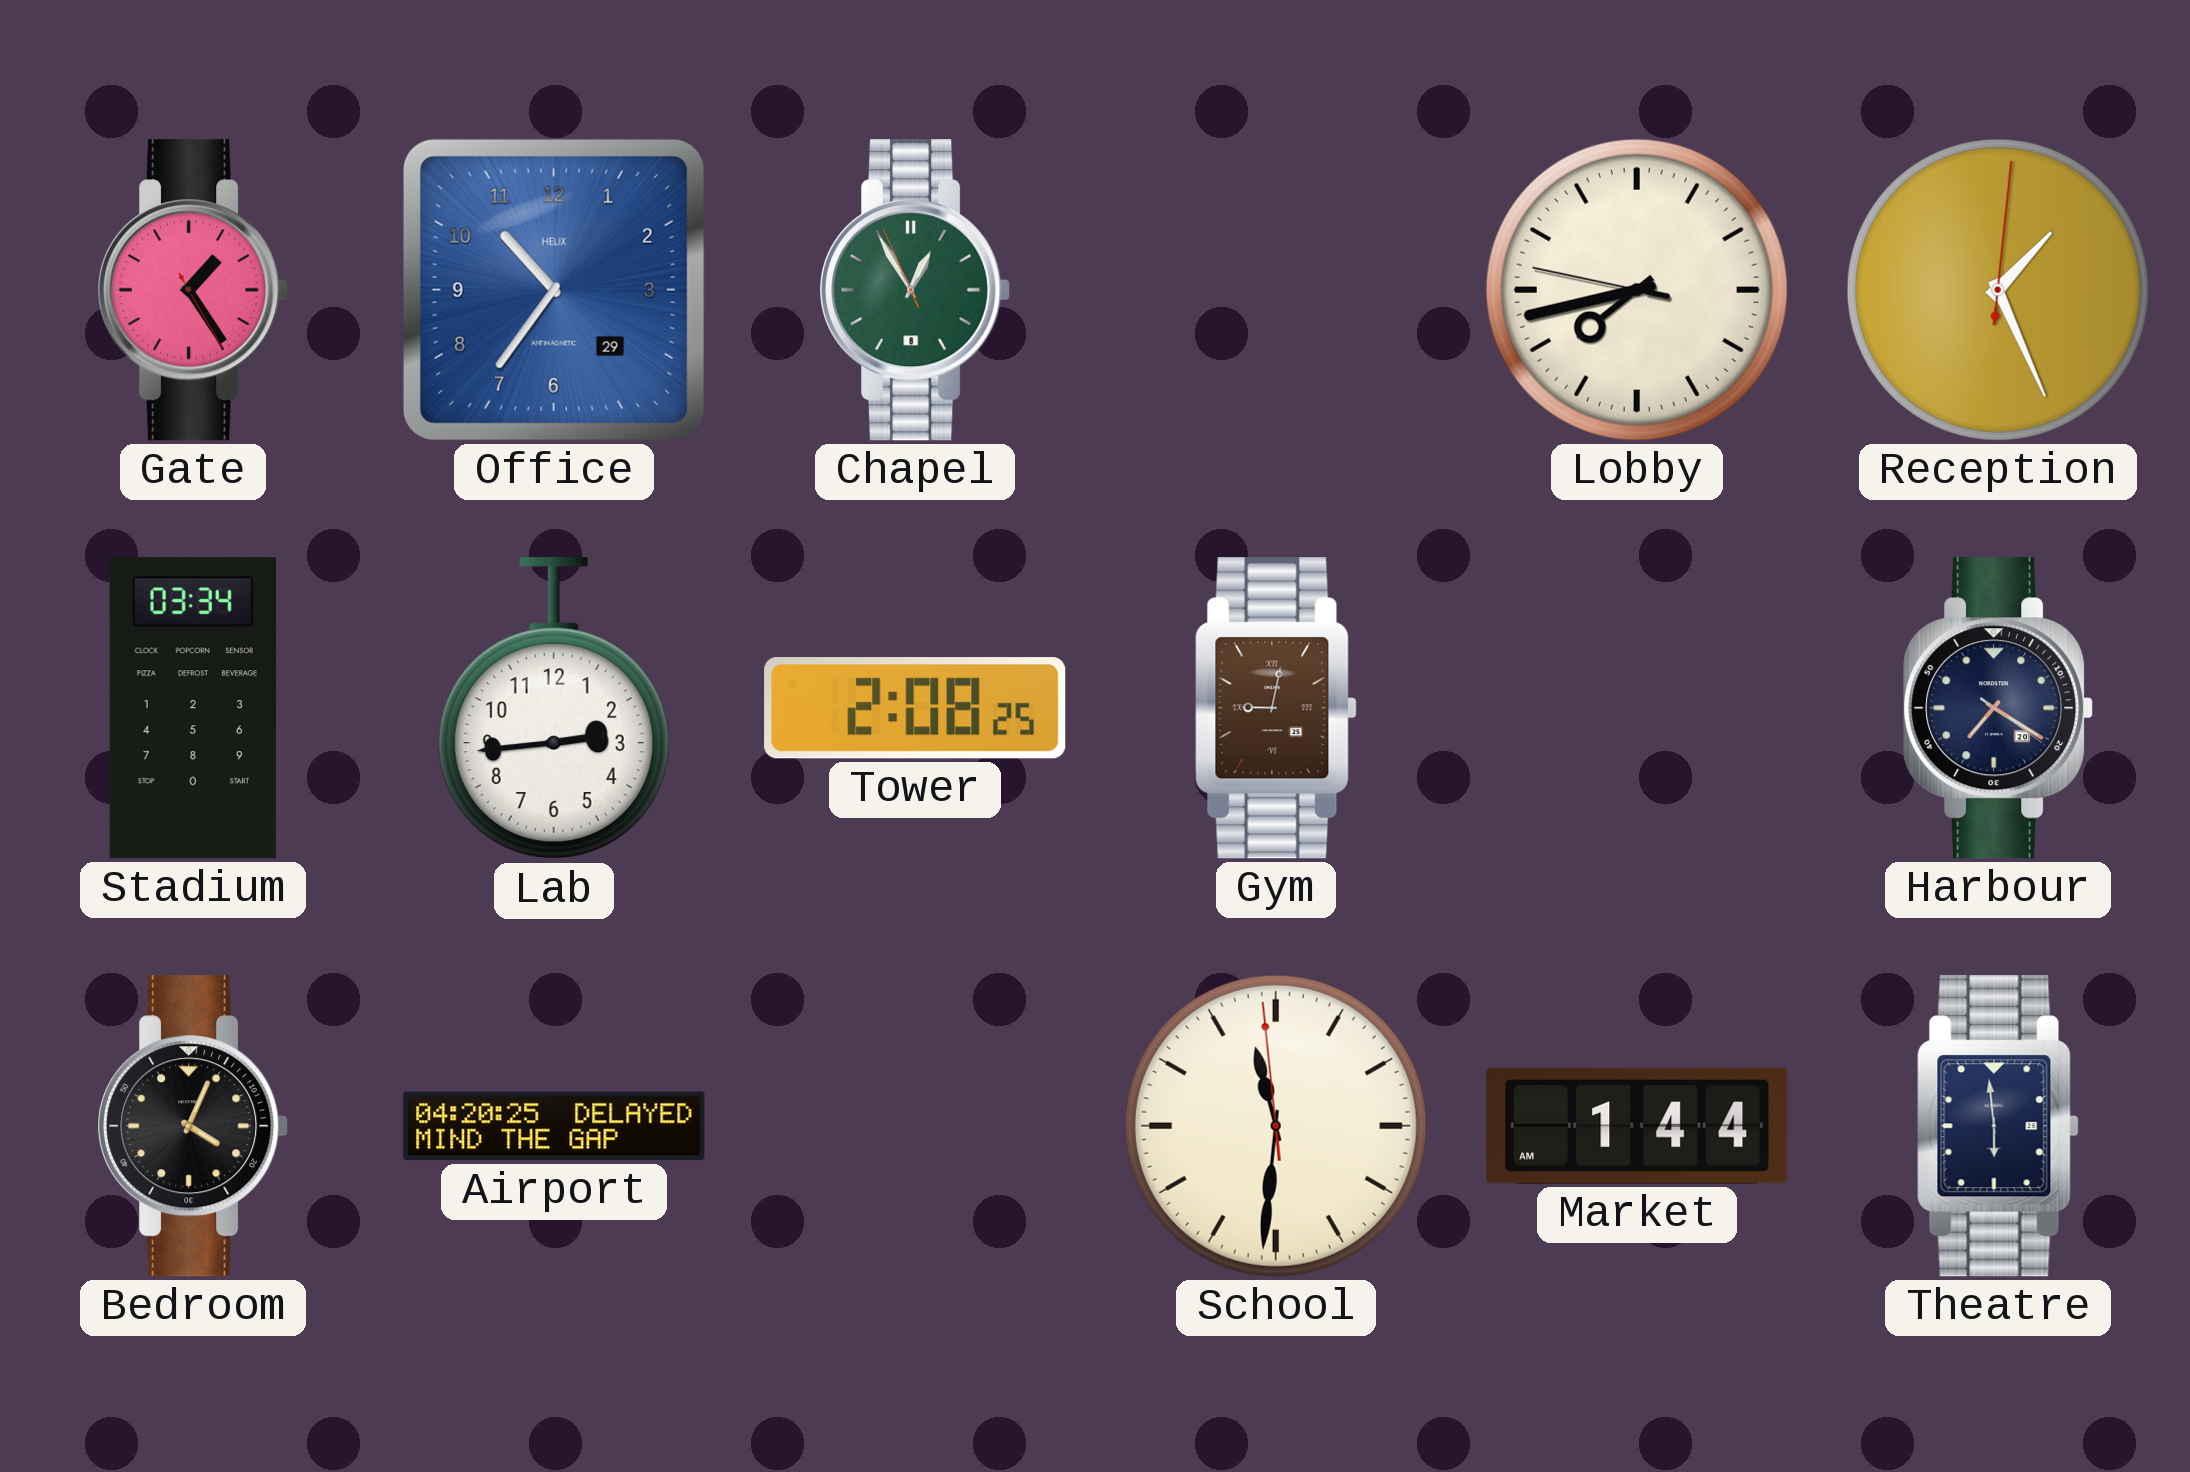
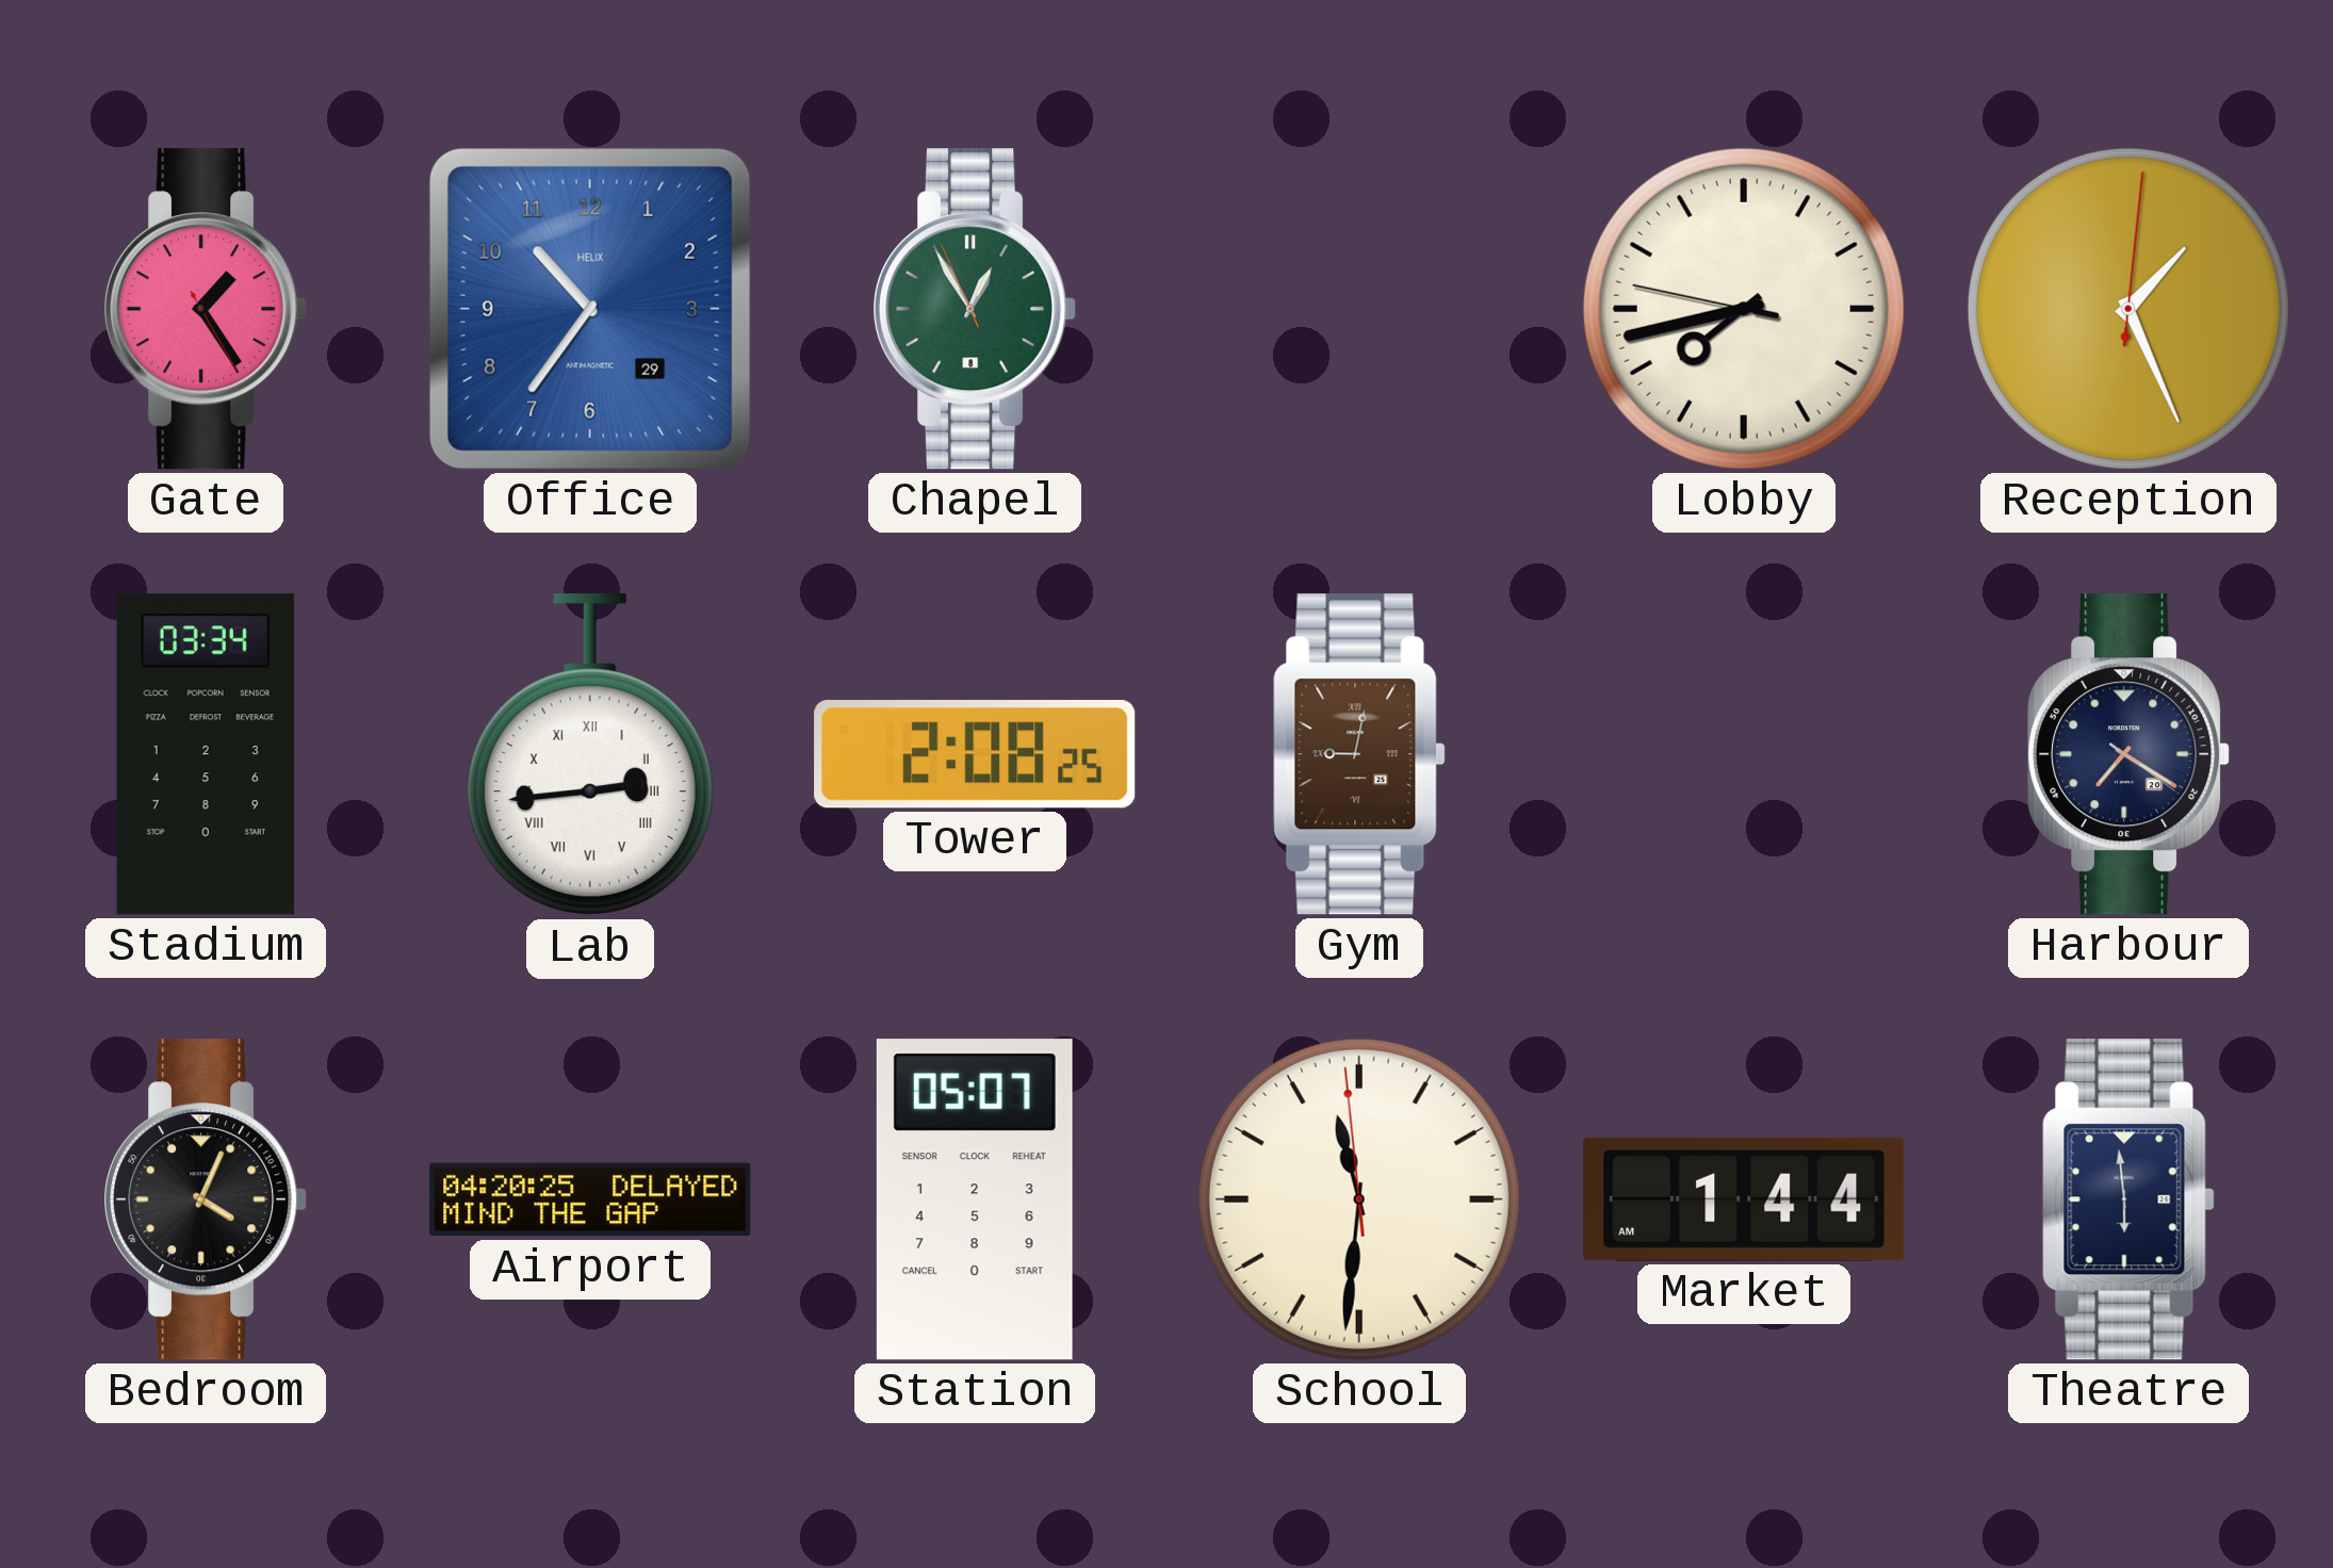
Lab numerals: Arabic -> Roman (590, 755)
Station: none -> 05:07 (975, 1199)
